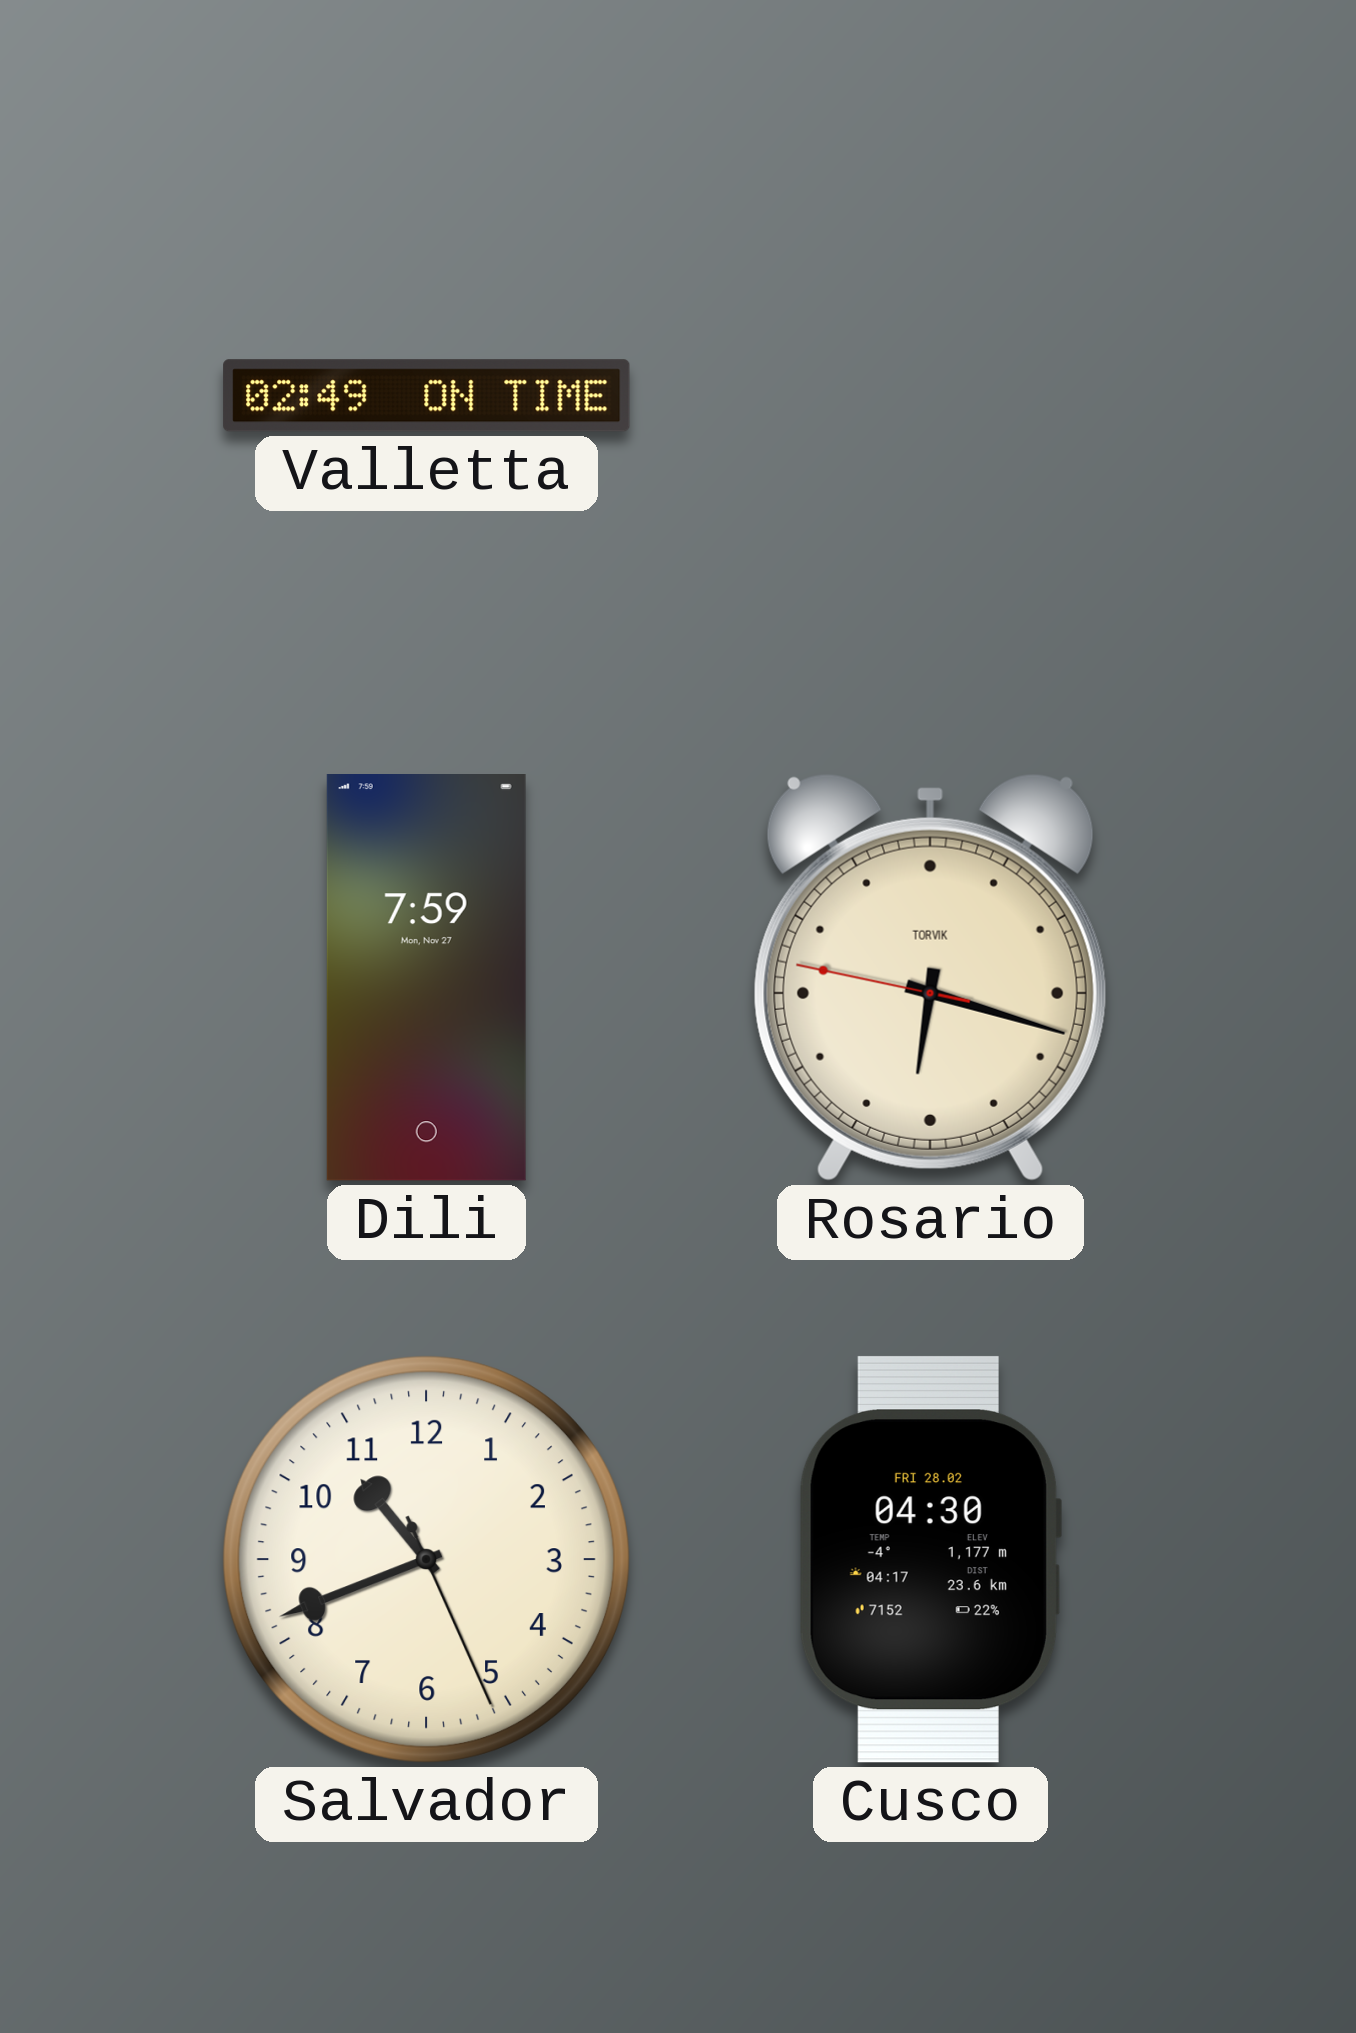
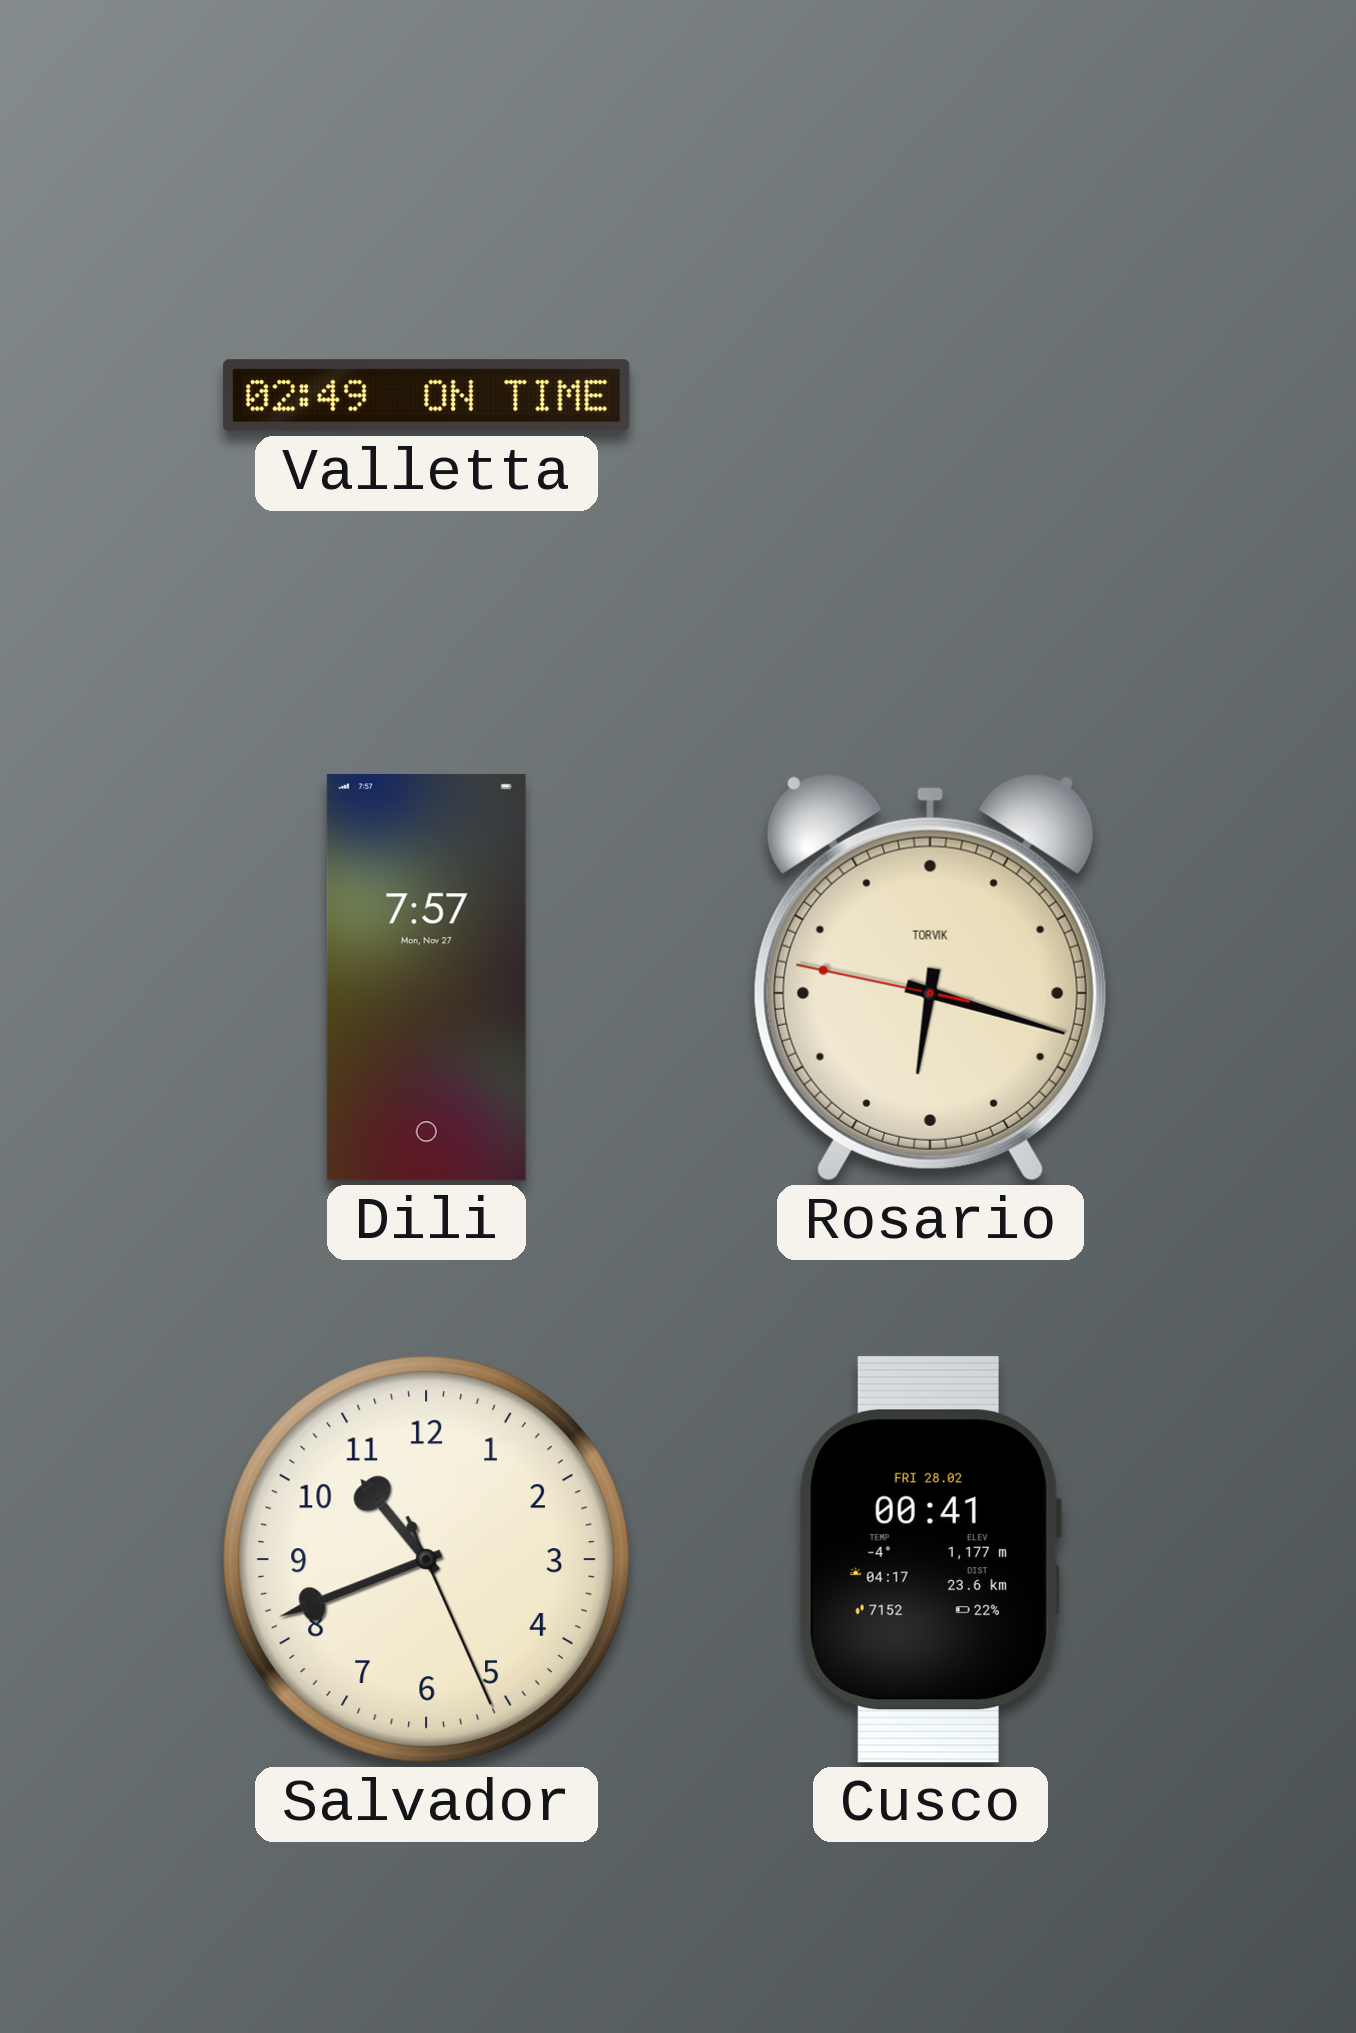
Dili: 7:59 -> 7:57 (426, 978)
Cusco: 04:30 -> 00:41 (930, 1559)
